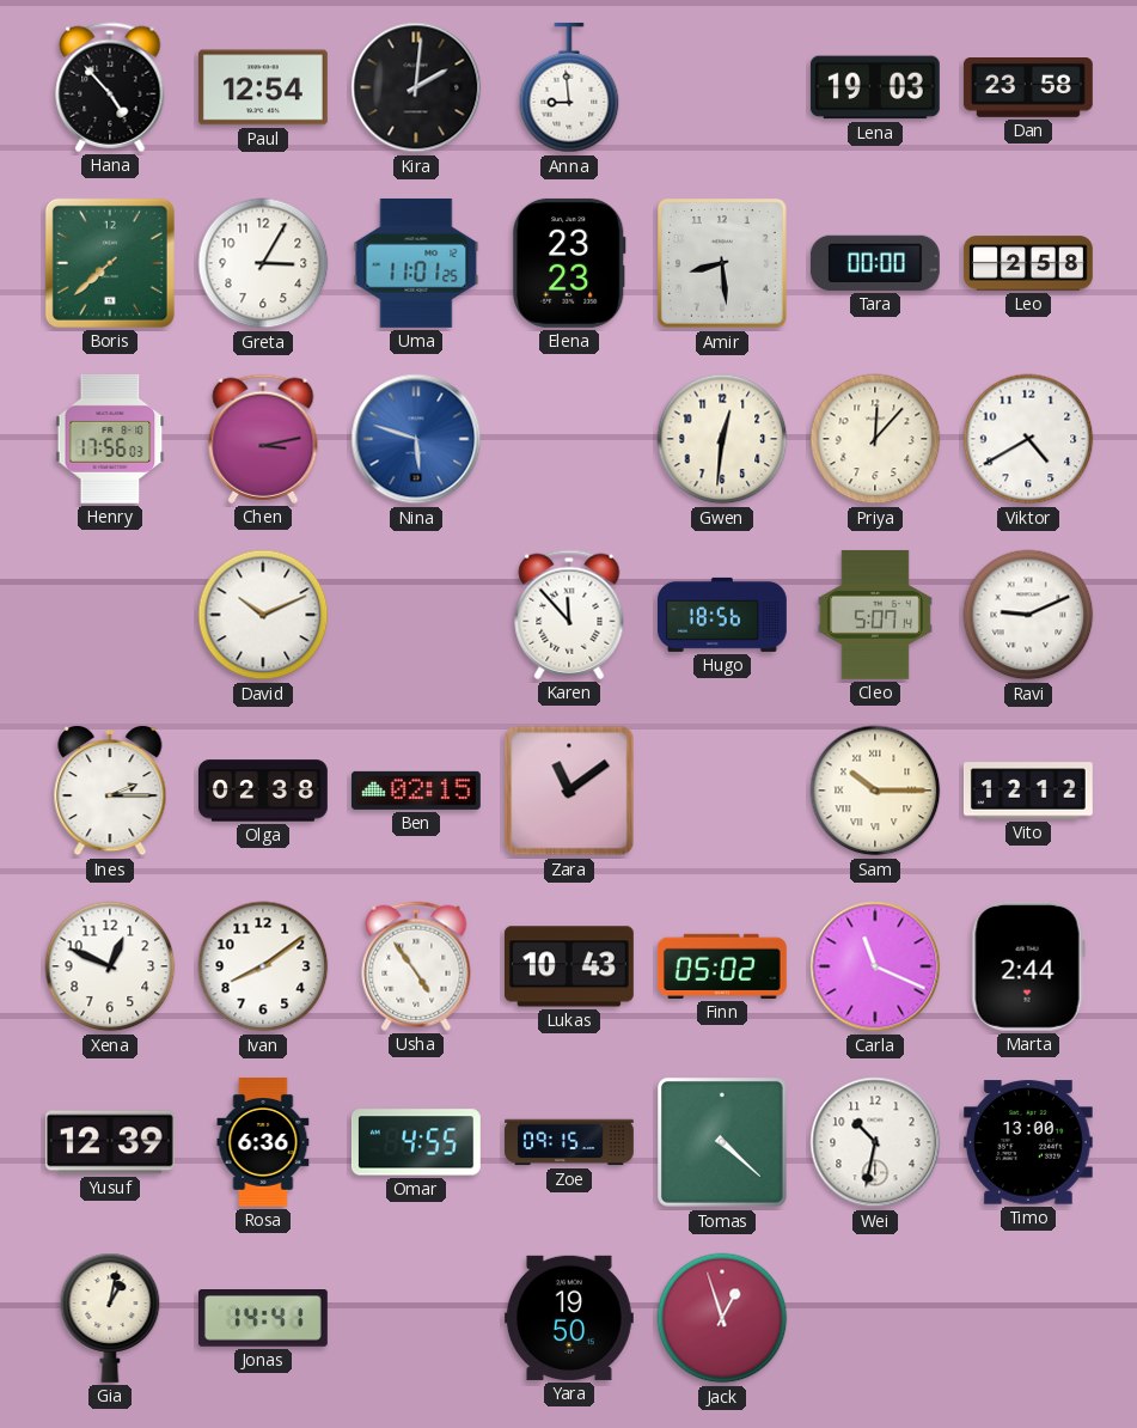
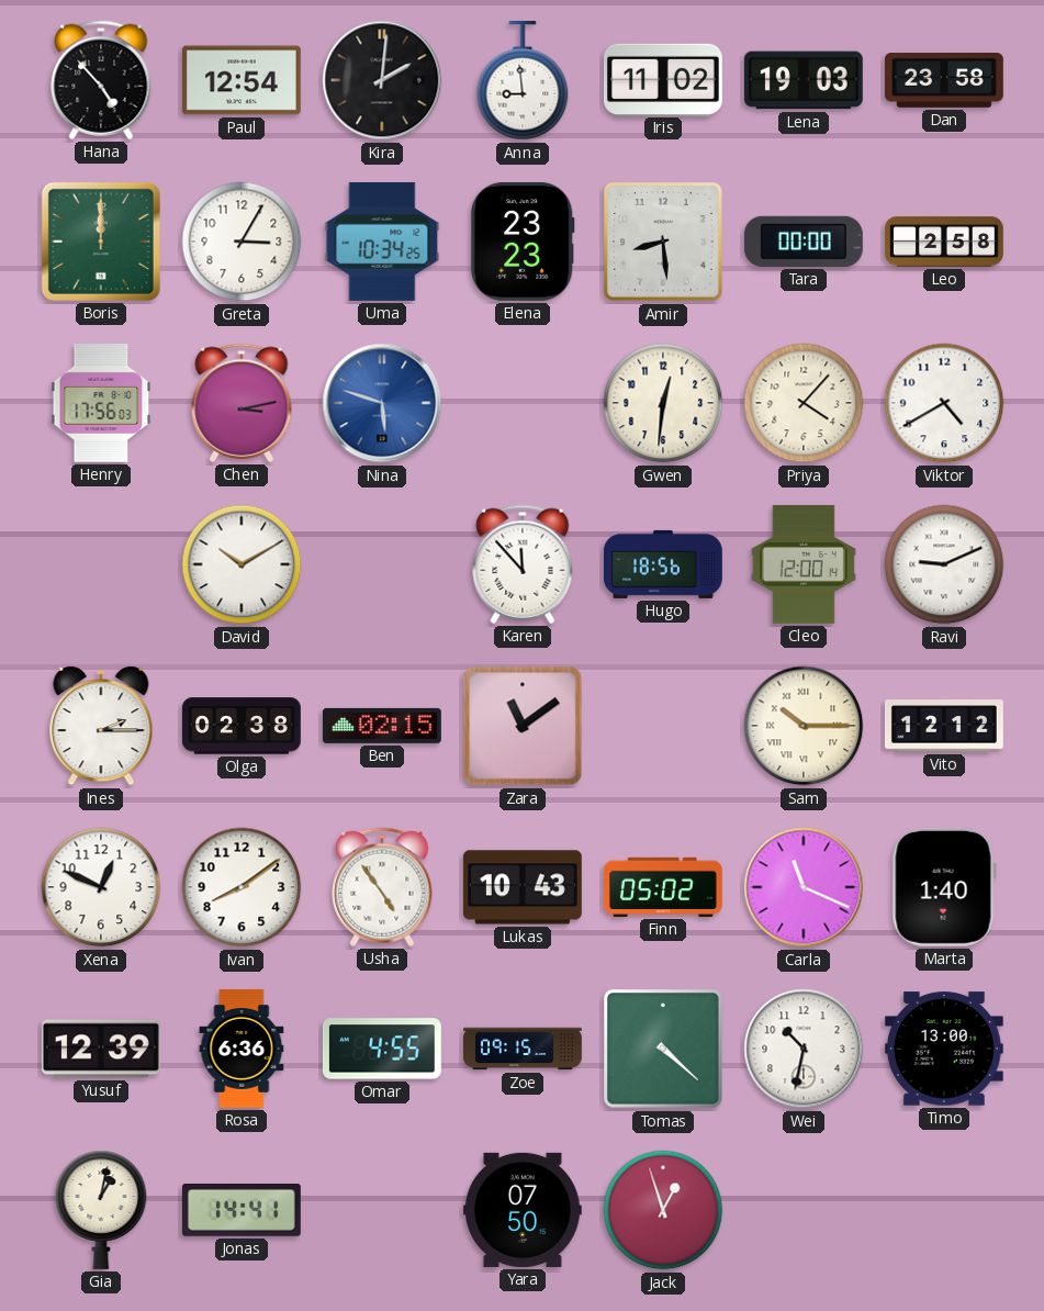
Iris: none -> 11:02 (663, 79)
Boris: 7:38 -> 12:00 (101, 242)
Uma: 11:01 -> 10:34 (382, 242)
Priya: 12:07 -> 4:07 (804, 403)
David: 10:11 -> 10:10 (242, 564)
Cleo: 5:07 -> 12:00 (804, 564)
Marta: 2:44 -> 1:40 (944, 887)
Yara: 19:50 -> 07:50 (523, 1210)
